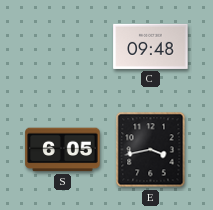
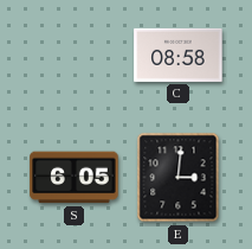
C: 09:48 -> 08:58 (179, 55)
E: 3:43 -> 3:01 (179, 178)
